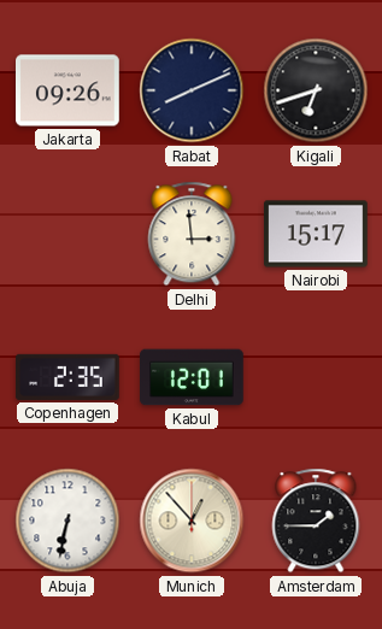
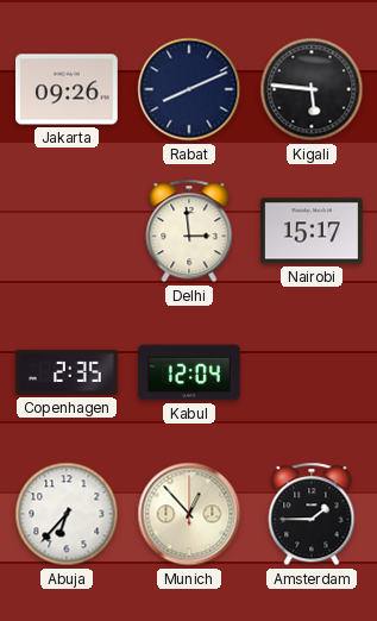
Kigali: 6:42 -> 5:46 (312, 89)
Kabul: 12:01 -> 12:04 (189, 372)
Abuja: 6:32 -> 6:37 (67, 514)
